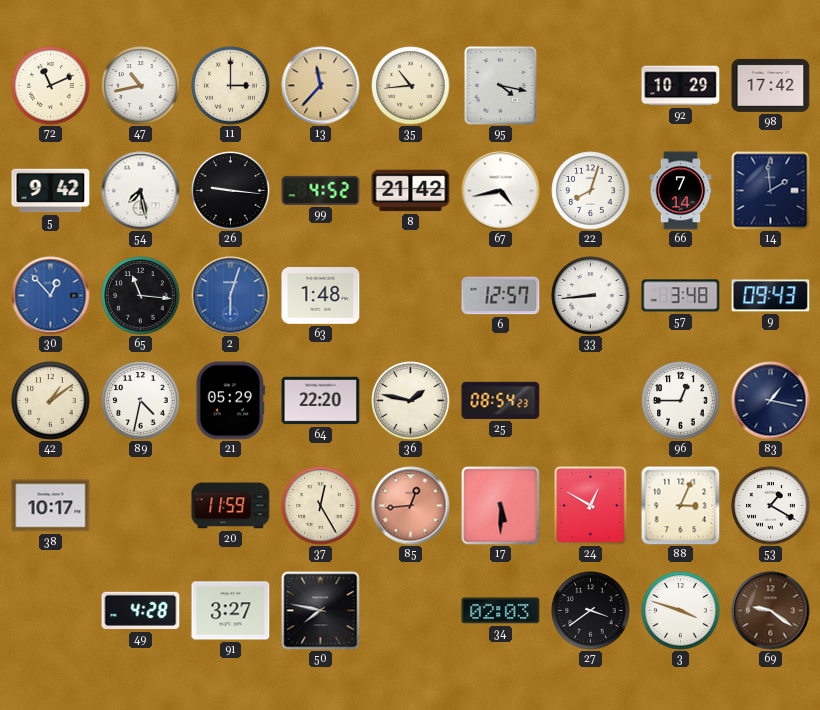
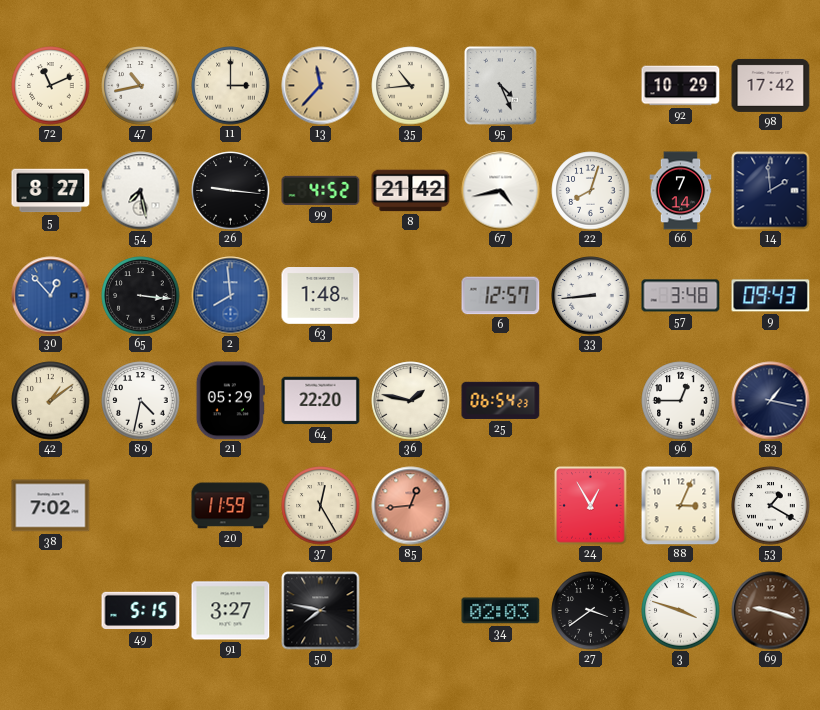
95: 4:17 -> 4:26 (501, 86)
5: 9:42 -> 8:27 (51, 191)
65: 11:16 -> 3:16 (141, 296)
2: 6:03 -> 7:59 (231, 296)
25: 08:54 -> 06:54 (501, 400)
38: 10:17 -> 7:02 (51, 506)
17: 5:30 -> none (501, 506)
24: 12:50 -> 12:55 (591, 506)
49: 4:28 -> 5:15 (141, 611)
69: 9:21 -> 9:18 (771, 611)
